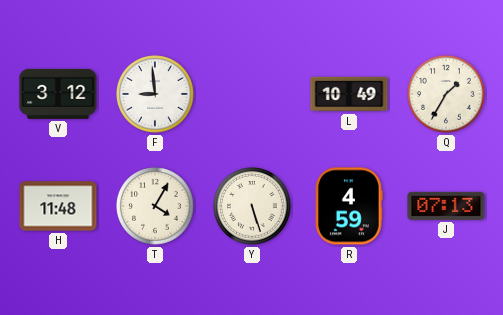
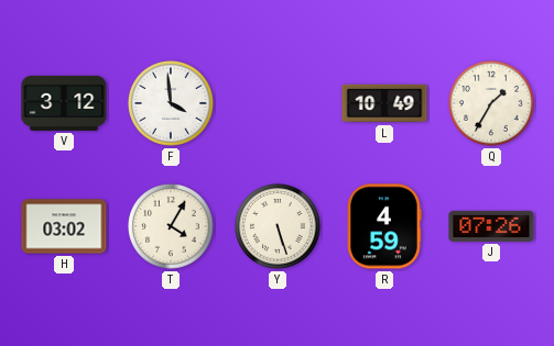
F: 8:59 -> 3:59 (172, 104)
H: 11:48 -> 03:02 (64, 226)
J: 07:13 -> 07:26 (491, 226)
